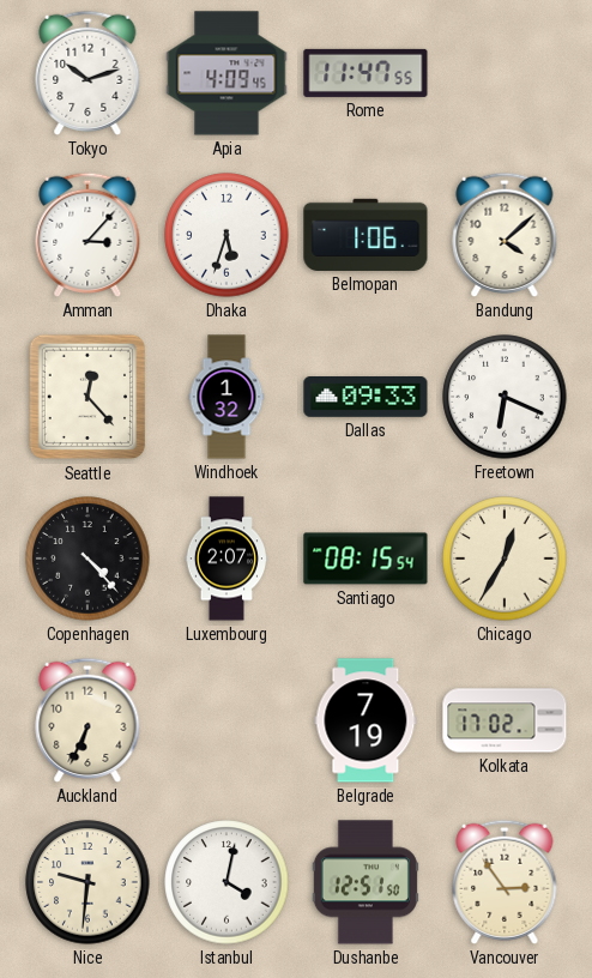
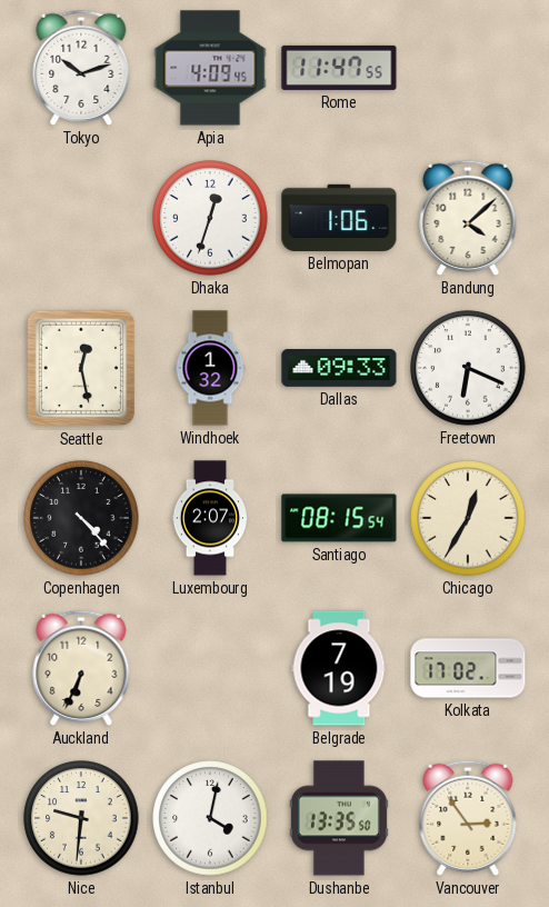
Amman: 3:07 -> none (87, 235)
Dhaka: 5:33 -> 12:33 (210, 218)
Seattle: 12:23 -> 12:28 (80, 368)
Dushanbe: 12:51 -> 13:35 (339, 818)
